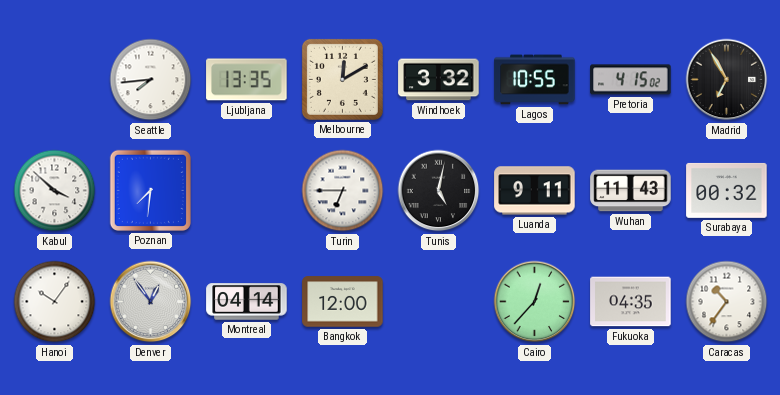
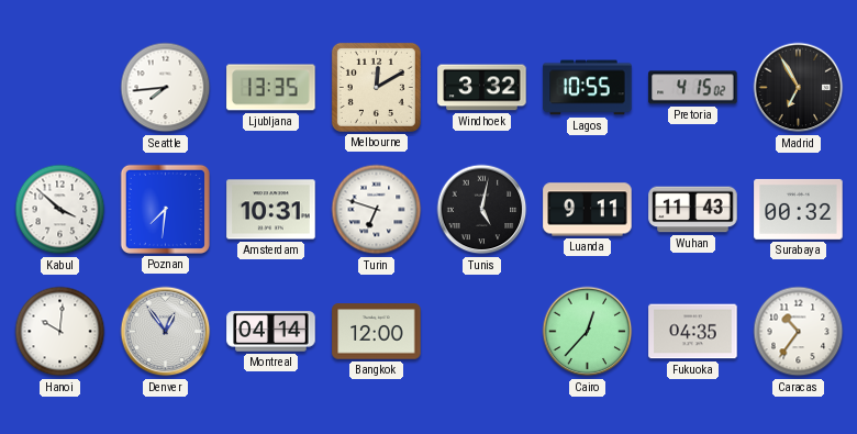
Amsterdam: none -> 10:31 (271, 210)
Turin: 6:45 -> 6:48 (377, 210)
Hanoi: 10:06 -> 10:01 (60, 332)
